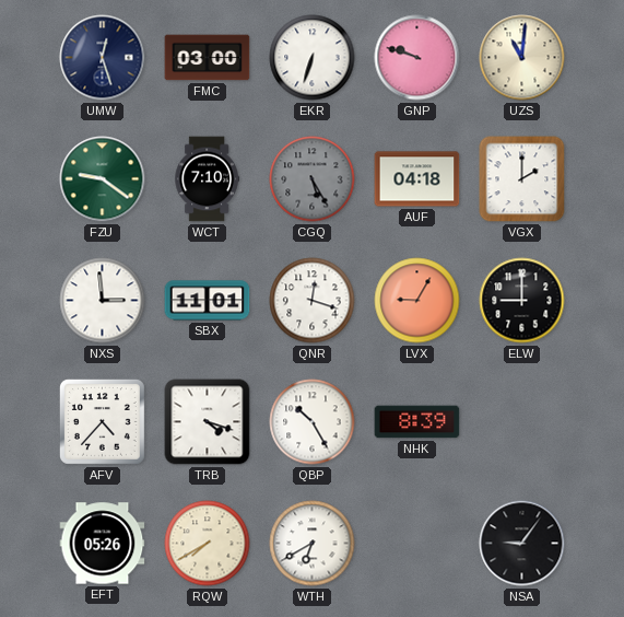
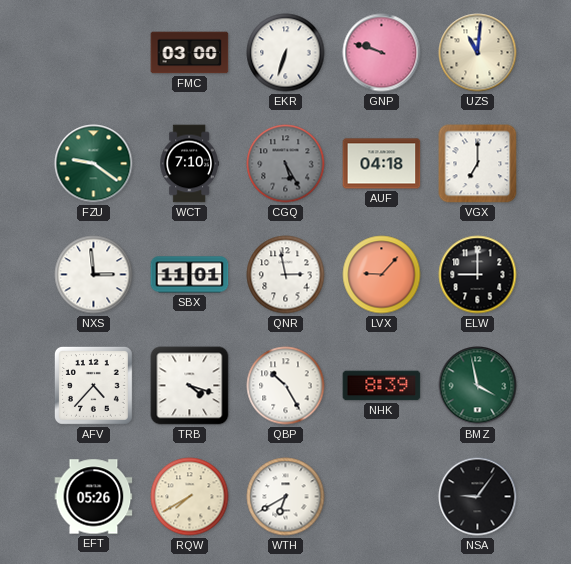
UMW: 12:27 -> none (103, 58)
VGX: 2:00 -> 7:00 (478, 164)
QNR: 12:18 -> 2:58 (286, 275)
LVX: 9:05 -> 9:07 (382, 275)
BMZ: none -> 3:58 (478, 386)
